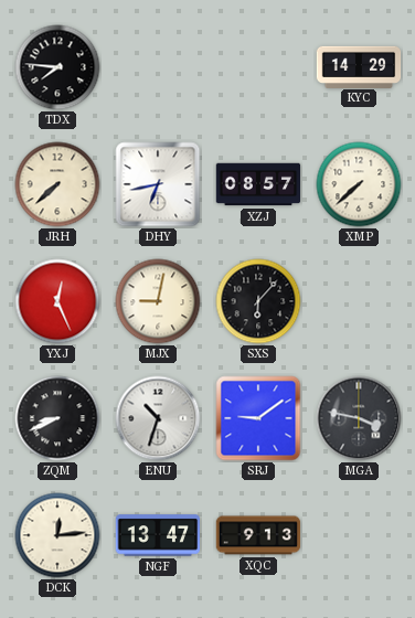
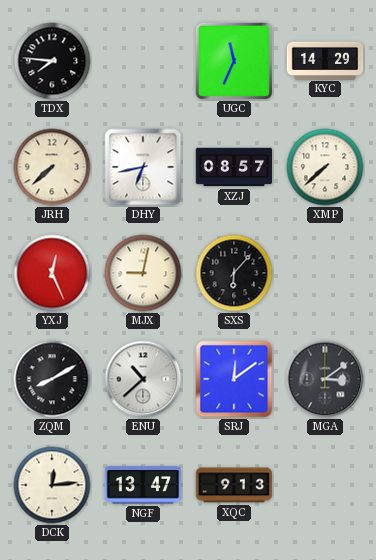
UGC: none -> 11:34 (234, 61)
ZQM: 8:41 -> 8:10 (52, 379)
ENU: 10:33 -> 10:38 (143, 379)
SRJ: 9:09 -> 12:09 (234, 379)
MGA: 3:47 -> 3:09 (325, 379)
